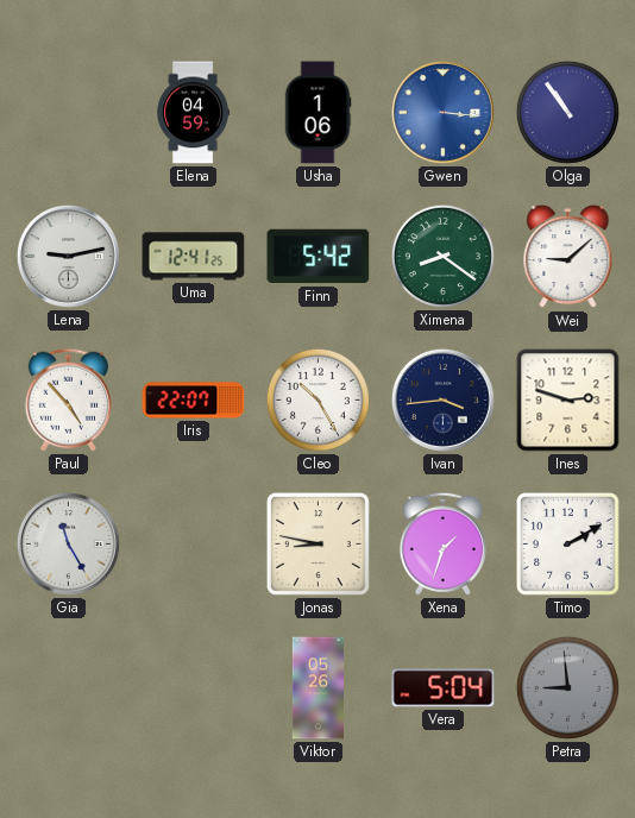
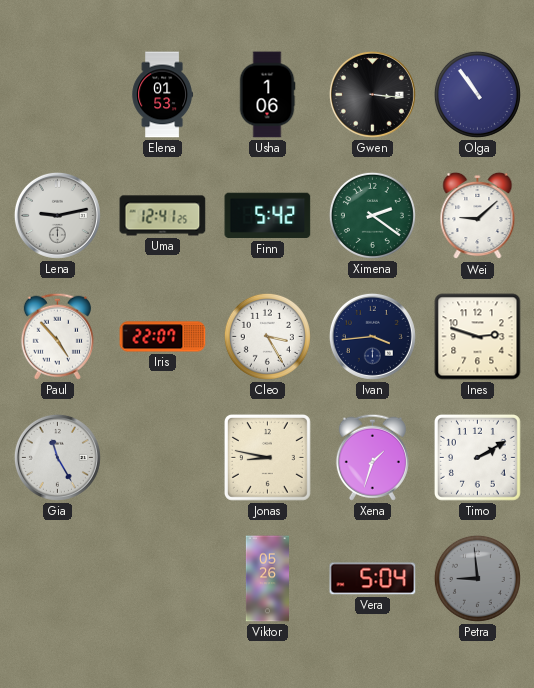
Elena: 04:59 -> 01:53 (162, 95)
Gwen dial: blue -> black (372, 94)
Ximena: 8:21 -> 2:21 (372, 215)
Cleo: 10:25 -> 3:25 (267, 336)
